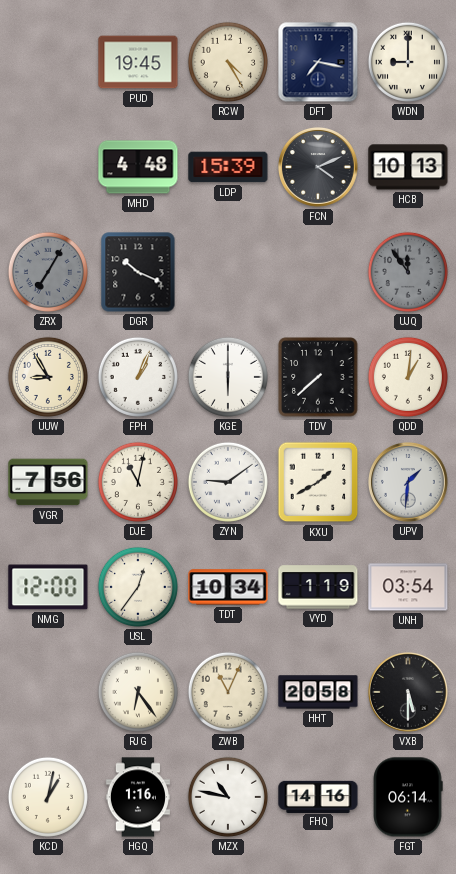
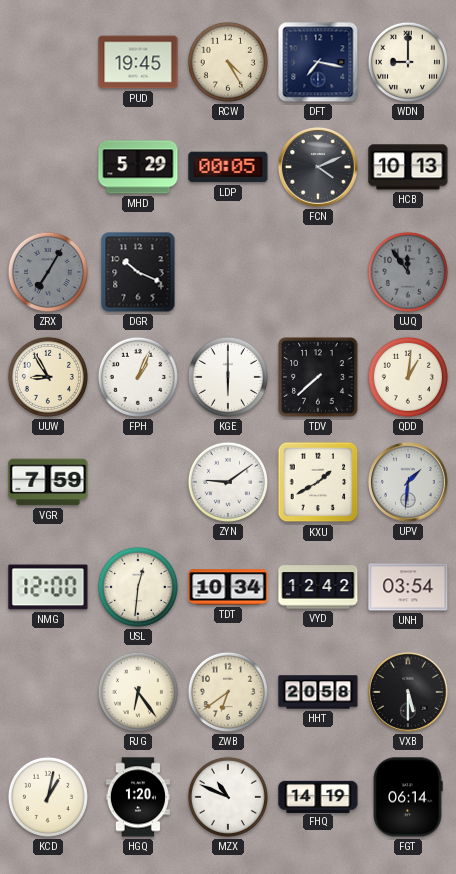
MHD: 4:48 -> 5:29 (138, 167)
LDP: 15:39 -> 00:05 (228, 167)
VGR: 7:56 -> 7:59 (48, 482)
DJE: 11:02 -> none (138, 482)
USL: 12:36 -> 12:31 (138, 587)
VYD: 1:19 -> 12:42 (318, 587)
ZWB: 11:04 -> 6:39 (228, 692)
HGQ: 1:16 -> 1:20 (138, 797)
MZX: 10:47 -> 10:49 (228, 797)
FHQ: 14:16 -> 14:19 (318, 796)
